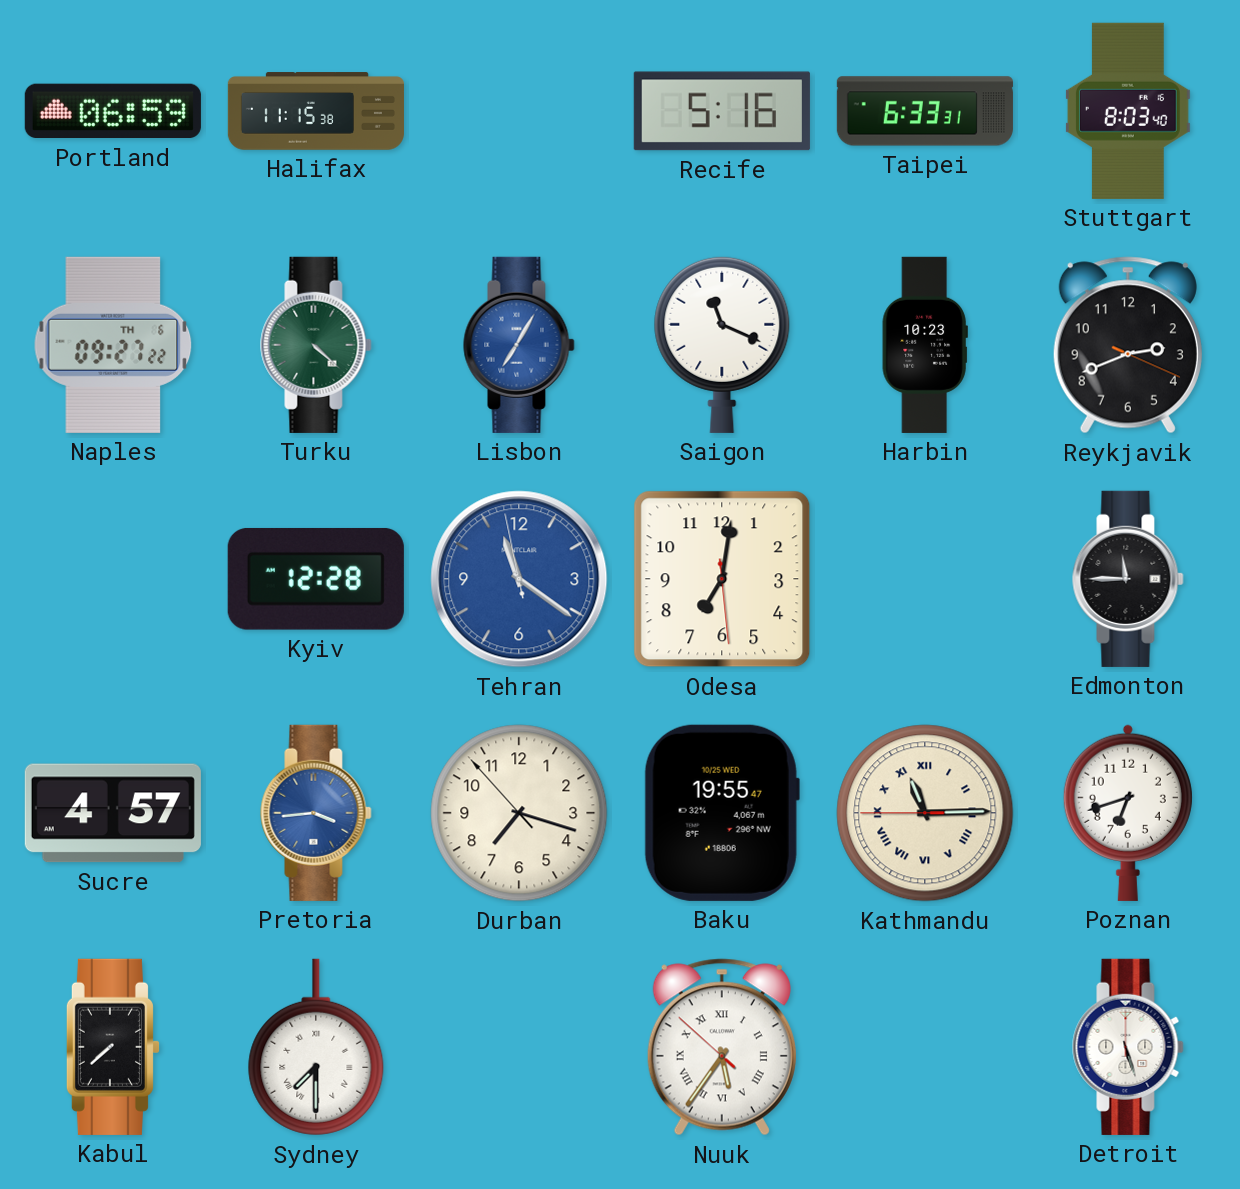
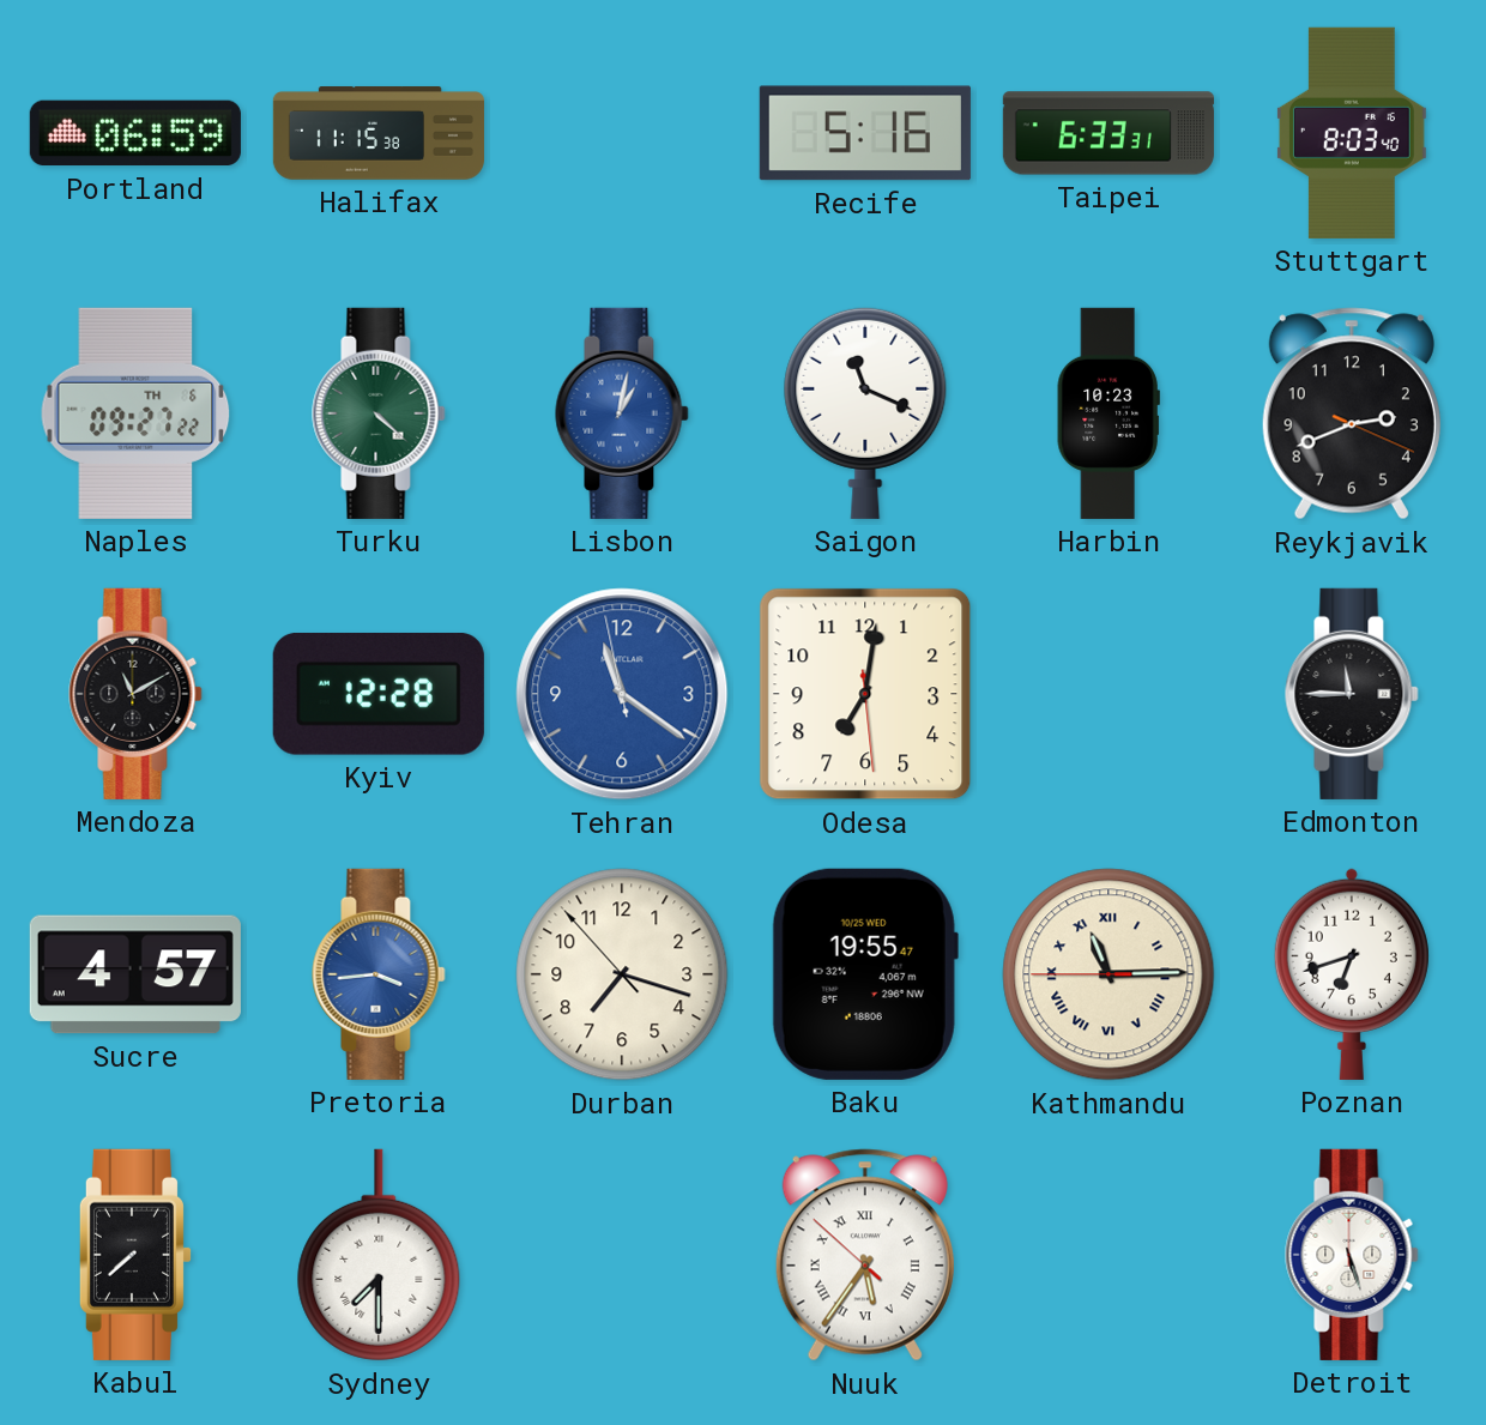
Lisbon: 7:05 -> 1:02 (622, 413)
Mendoza: none -> 11:10 (135, 694)
